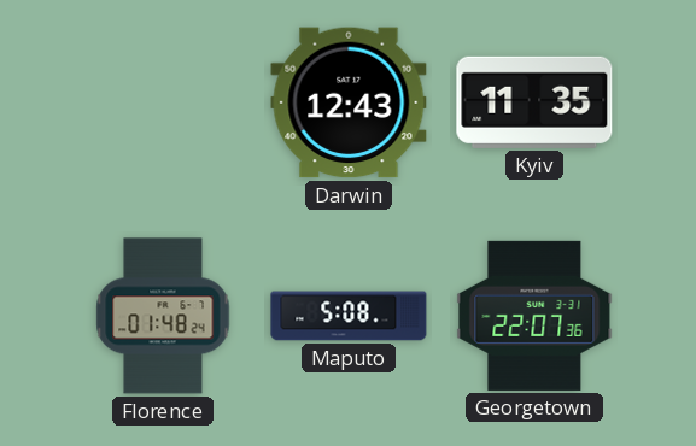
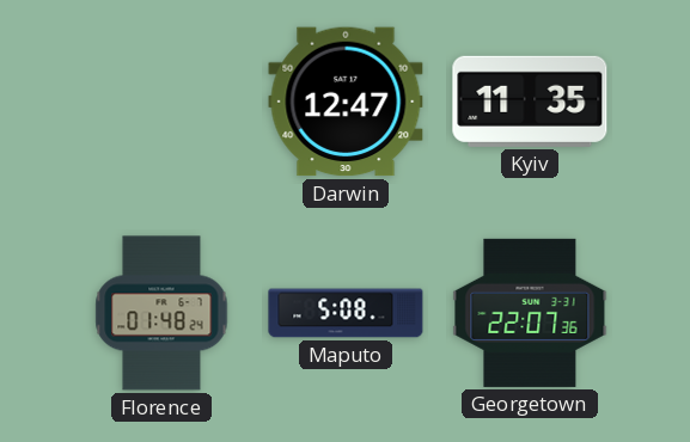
Darwin: 12:43 -> 12:47 (346, 102)
